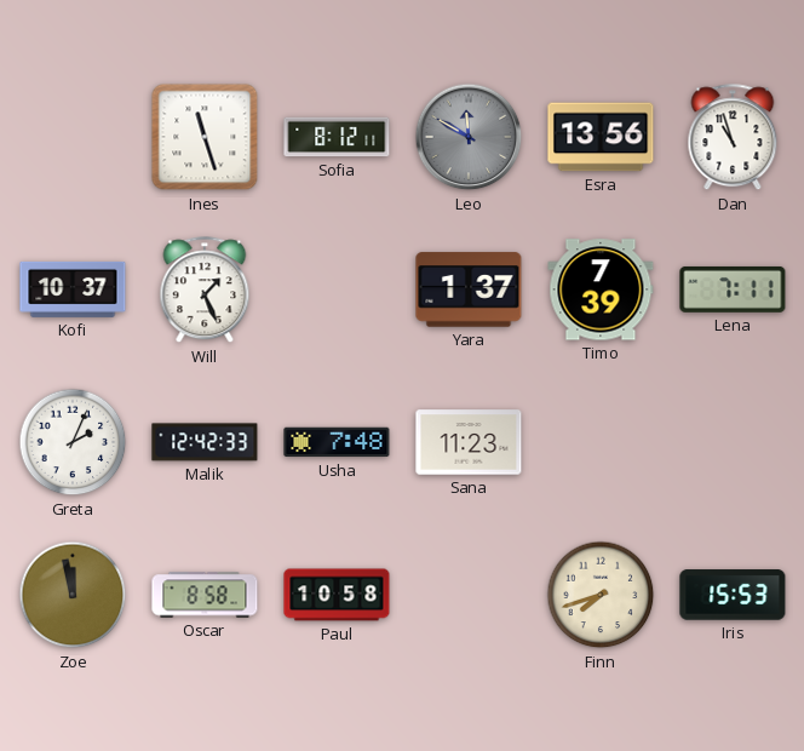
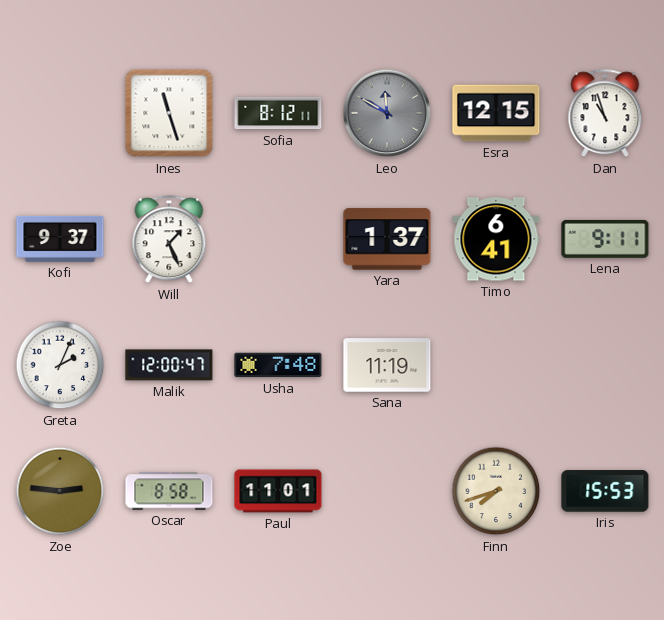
Esra: 13:56 -> 12:15 (496, 113)
Kofi: 10:37 -> 9:37 (60, 239)
Timo: 7:39 -> 6:41 (496, 239)
Lena: 7:11 -> 9:11 (605, 239)
Malik: 12:42 -> 12:00 (169, 365)
Sana: 11:23 -> 11:19 (387, 365)
Zoe: 11:58 -> 2:46 (60, 491)
Paul: 10:58 -> 11:01 (278, 491)
